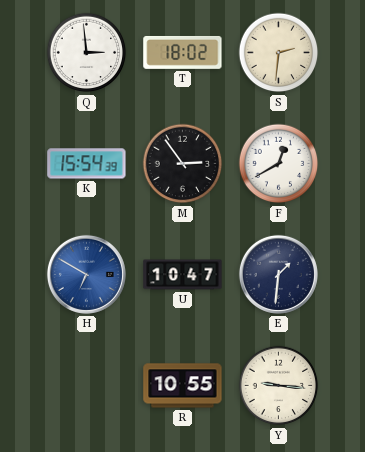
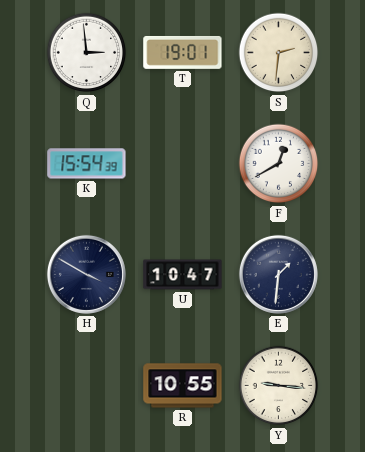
T: 18:02 -> 19:01 (183, 52)
M: 2:54 -> none (183, 164)
H: 6:50 -> 3:50 (86, 274)
H dial: blue -> navy (86, 274)
